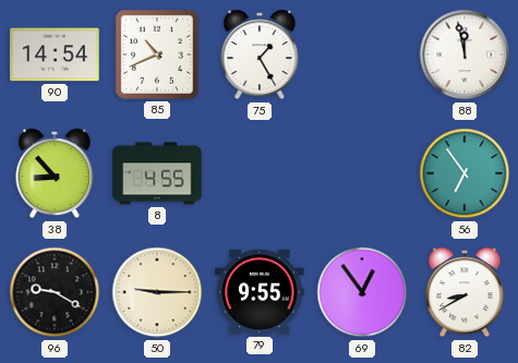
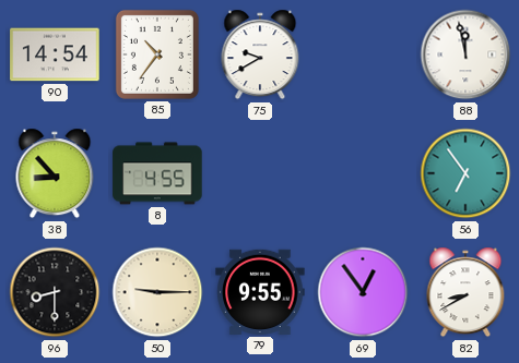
85: 10:41 -> 10:36 (157, 55)
75: 1:25 -> 9:40 (260, 55)
96: 9:20 -> 8:30 (55, 292)
